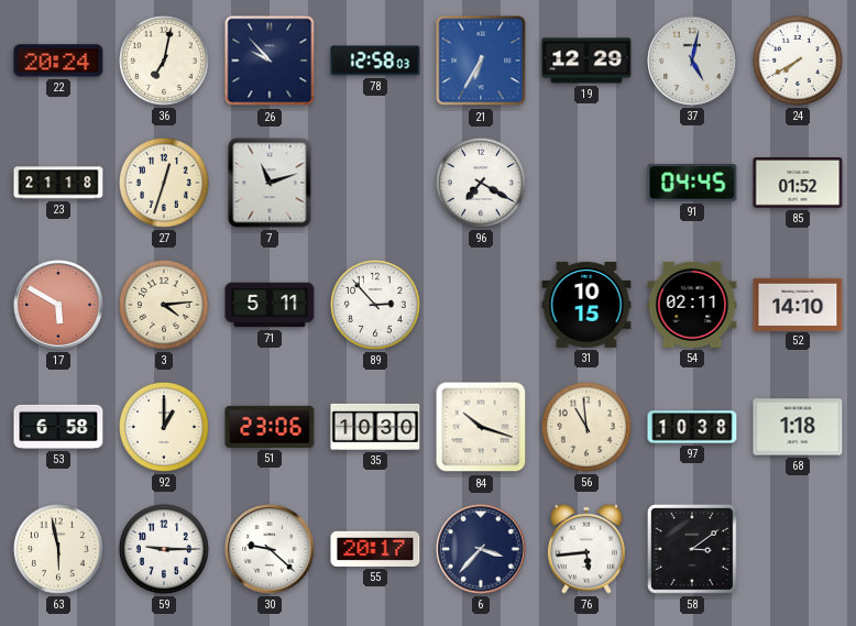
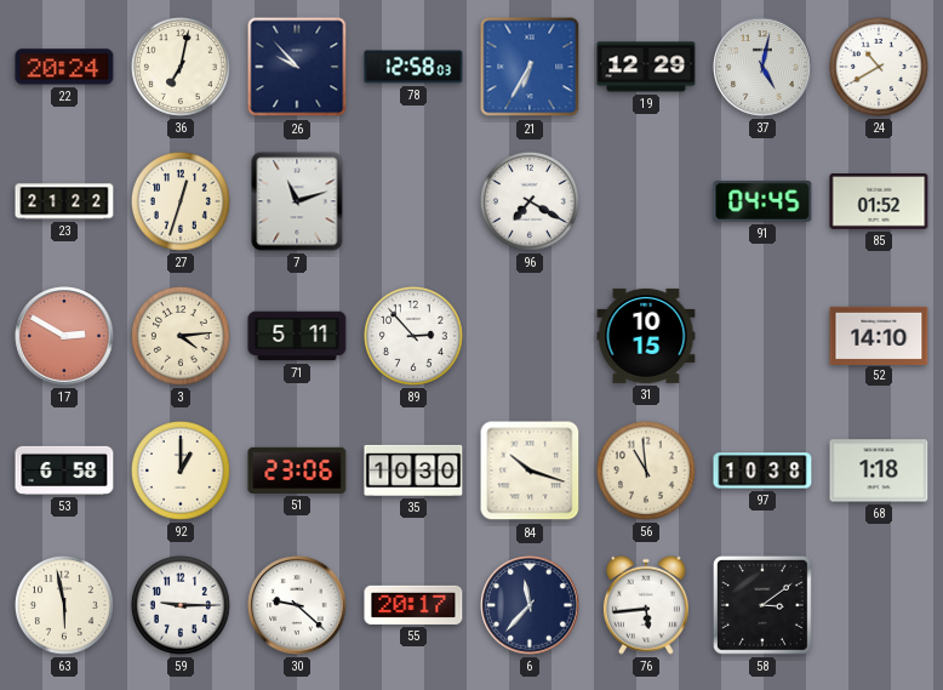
24: 7:40 -> 10:40 (879, 67)
23: 21:18 -> 21:22 (64, 201)
17: 5:50 -> 2:50 (64, 336)
54: 02:11 -> none (692, 305)
6: 3:37 -> 11:37 (530, 605)
